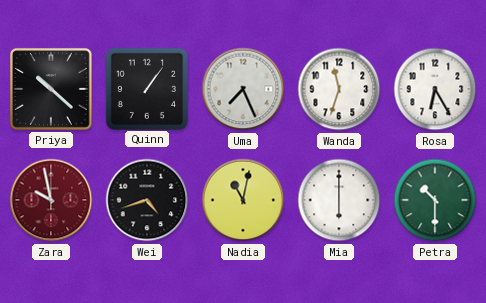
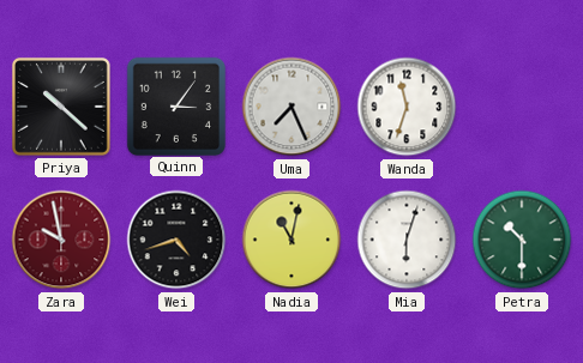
Quinn: 1:06 -> 3:06 (175, 105)
Rosa: 6:25 -> none (435, 89)
Mia: 6:00 -> 6:03 (407, 240)
